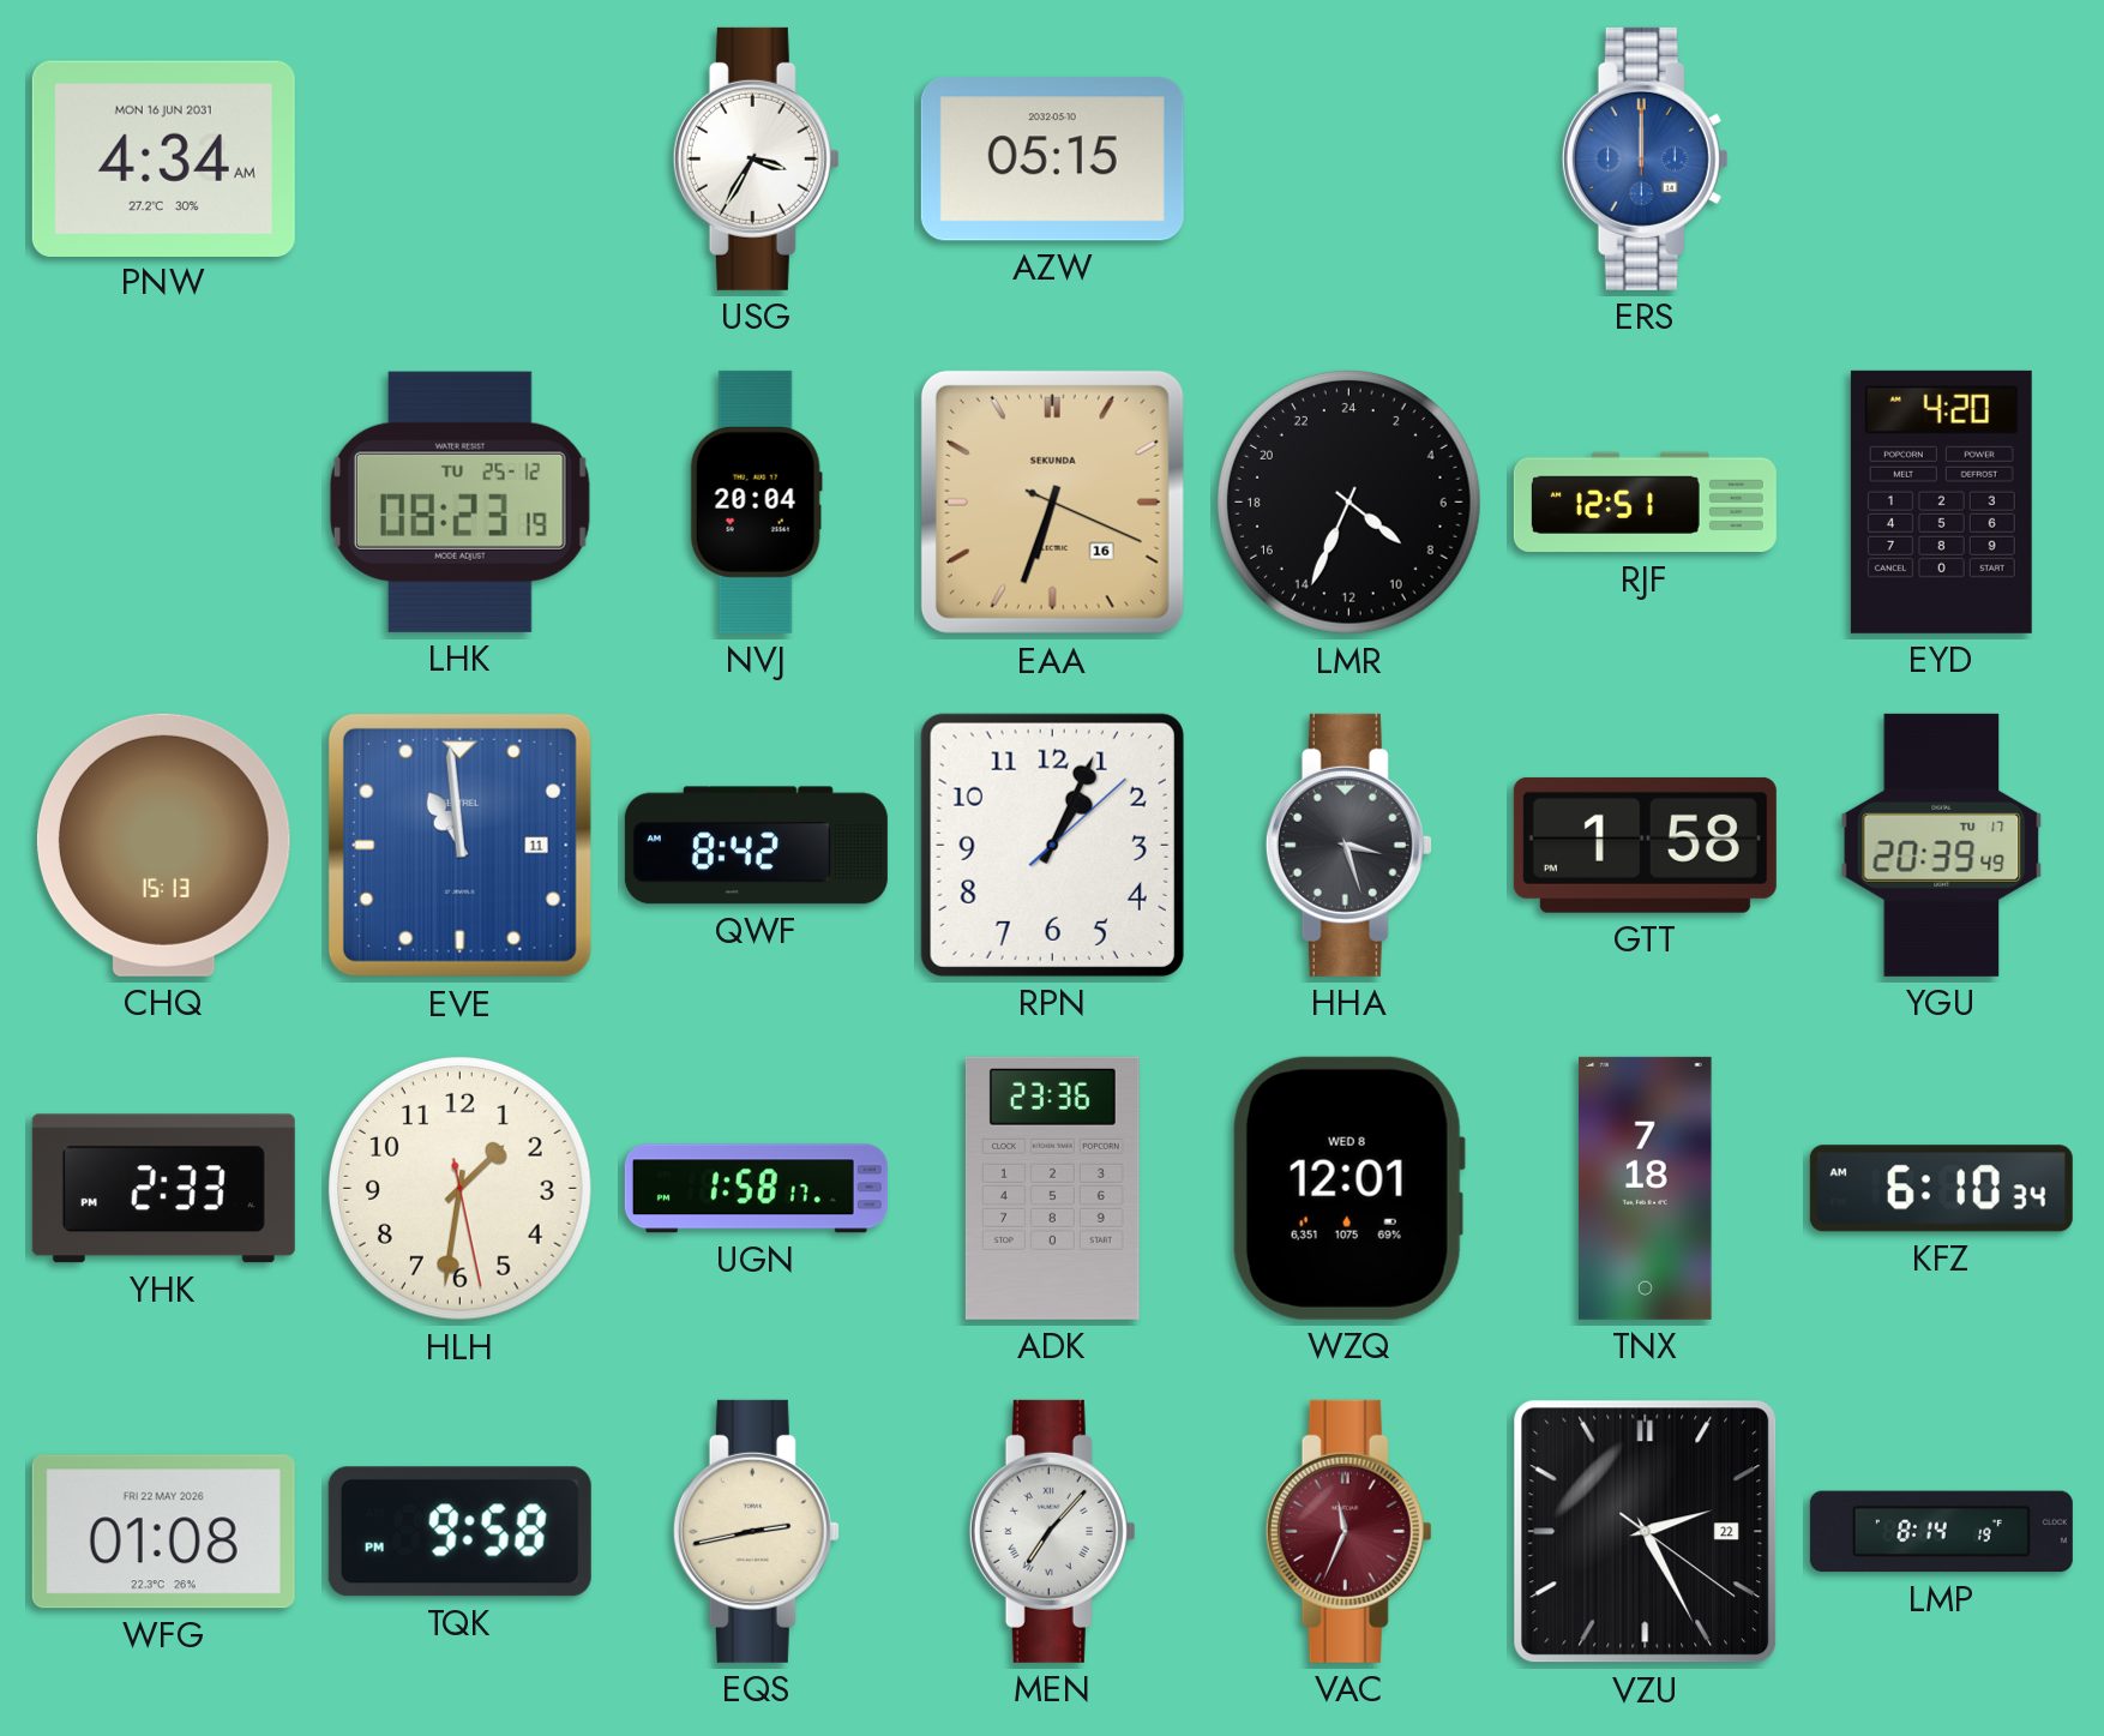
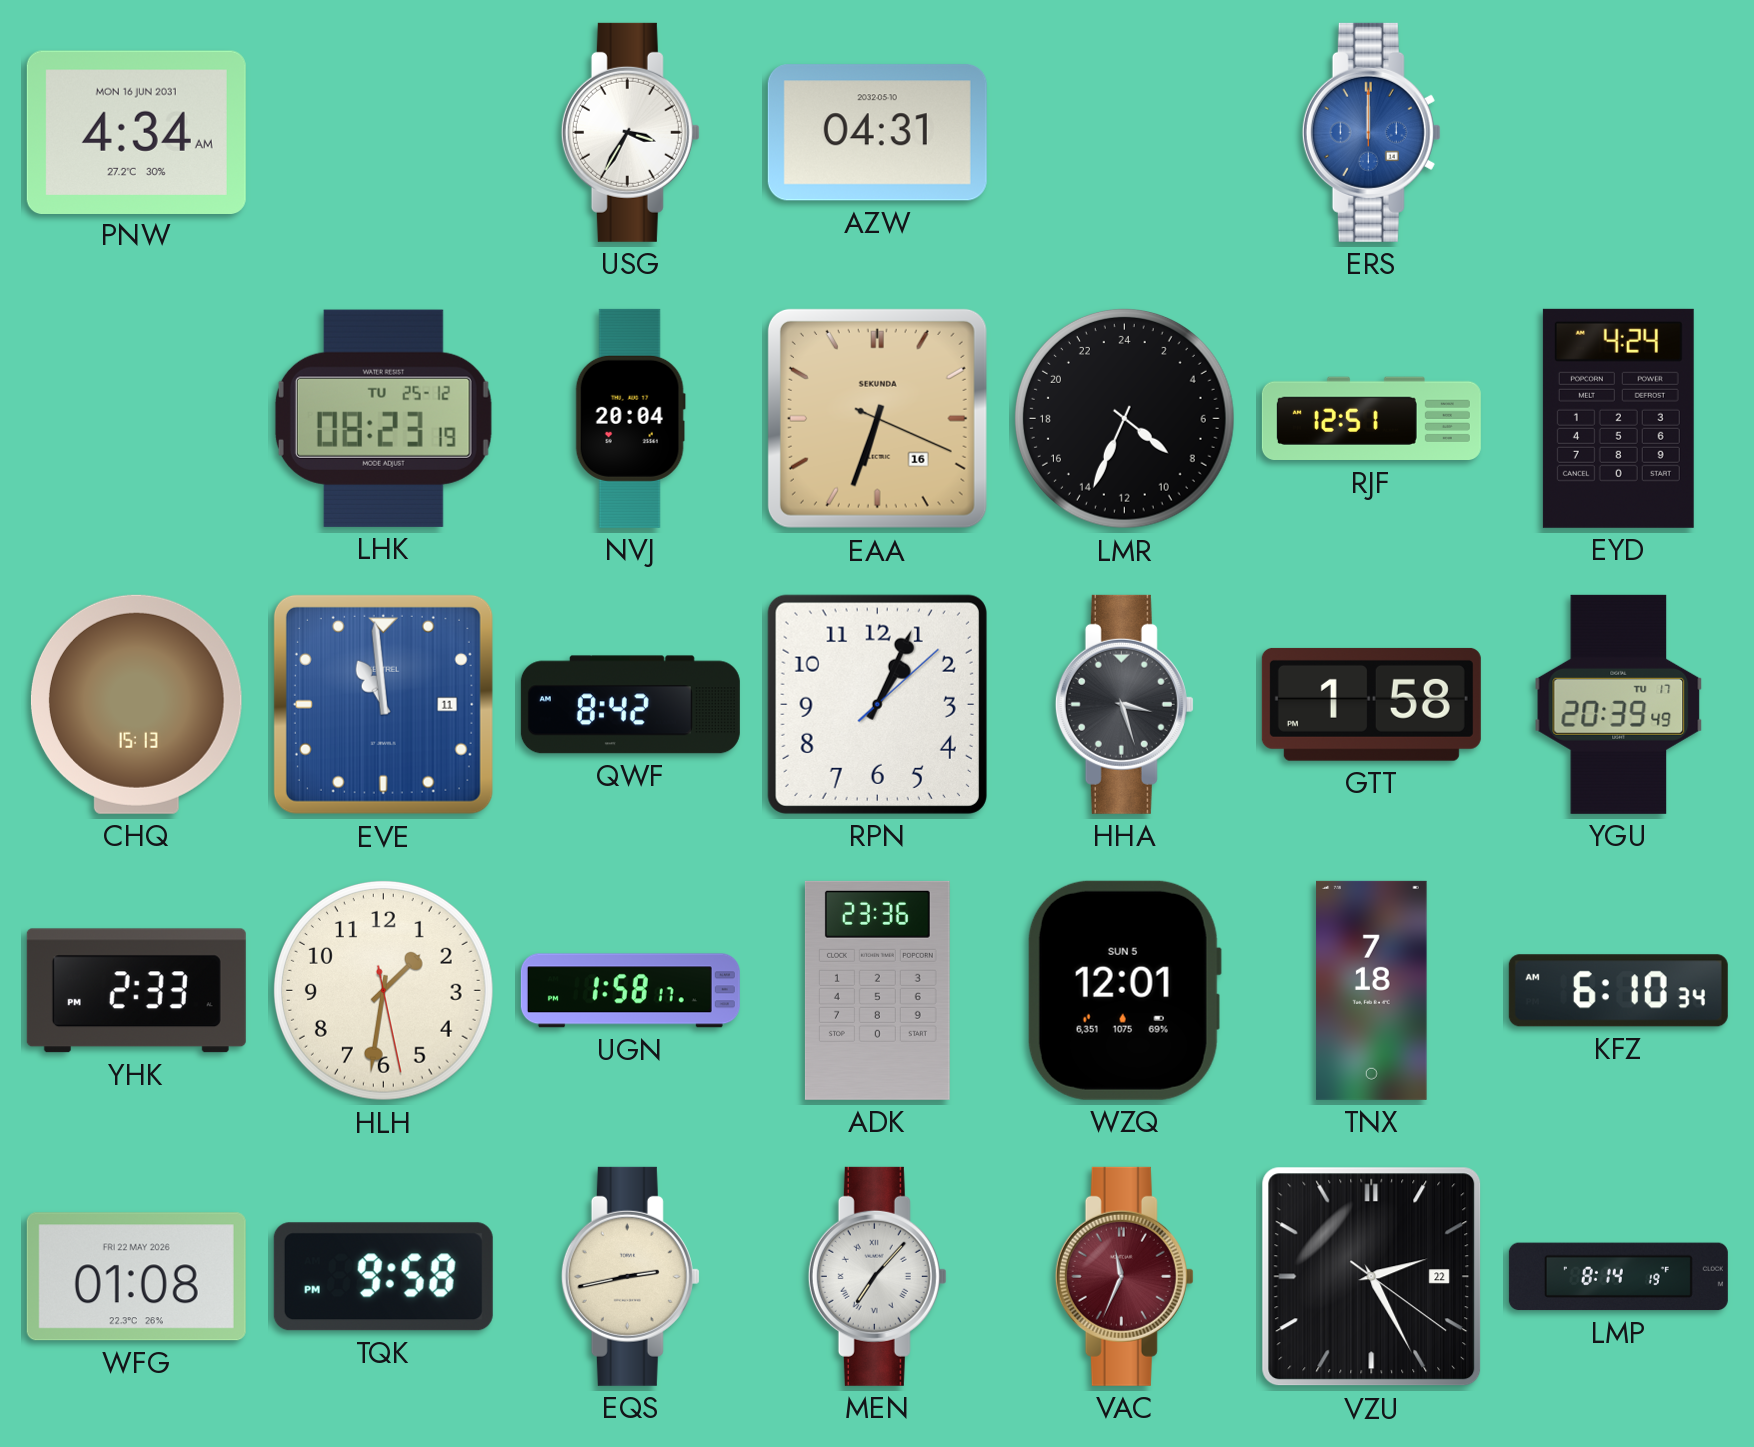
AZW: 05:15 -> 04:31 (877, 133)
EYD: 4:20 -> 4:24 (1618, 418)
WZQ date: WED 8 -> SUN 5 (1124, 990)
